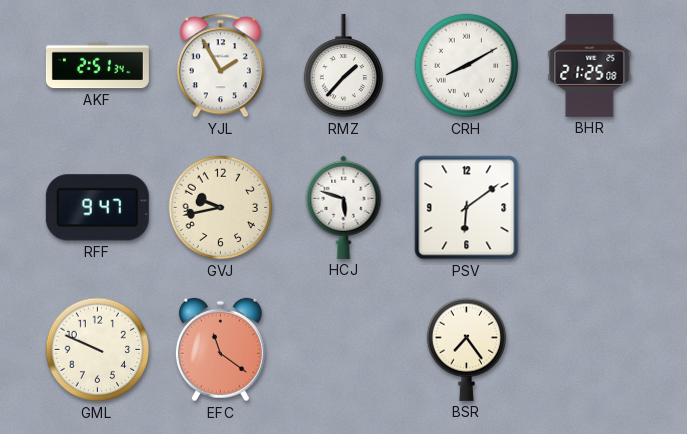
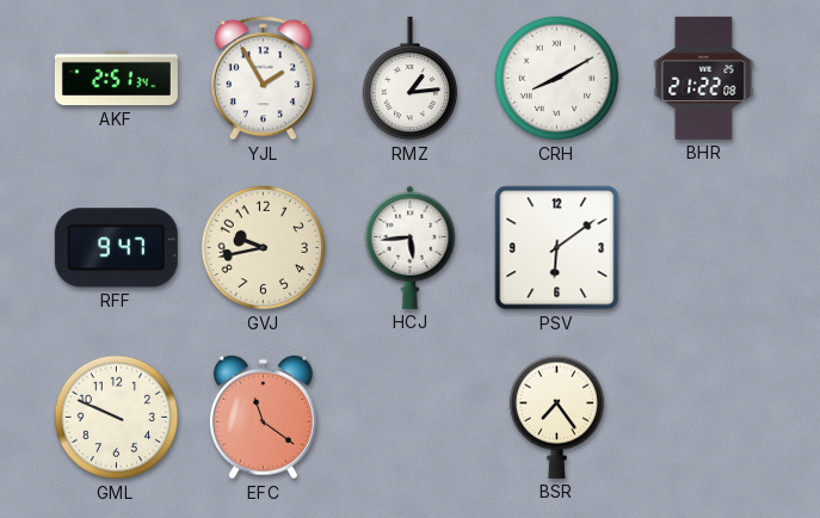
RMZ: 1:37 -> 1:14 (411, 79)
BHR: 21:25 -> 21:22 (704, 78)
HCJ: 5:48 -> 5:44 (411, 247)
